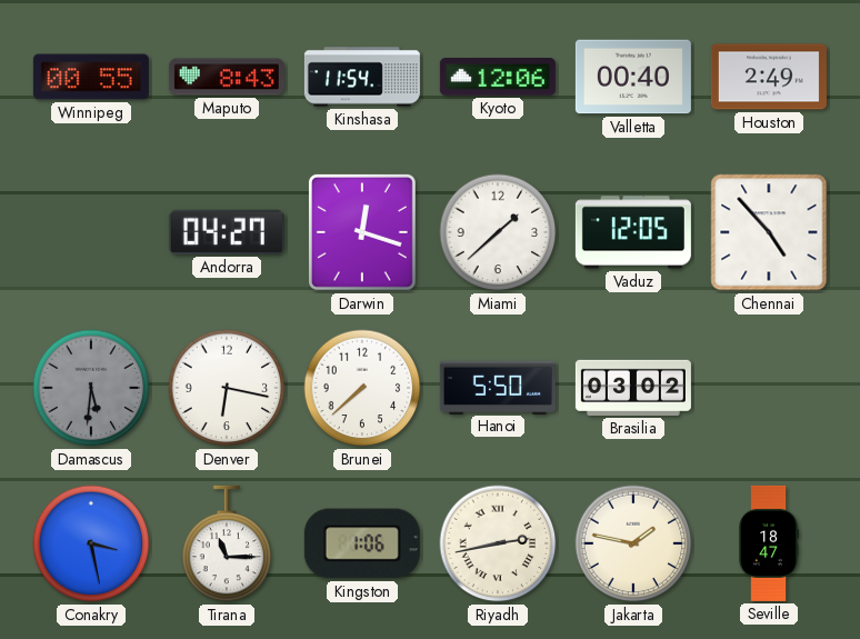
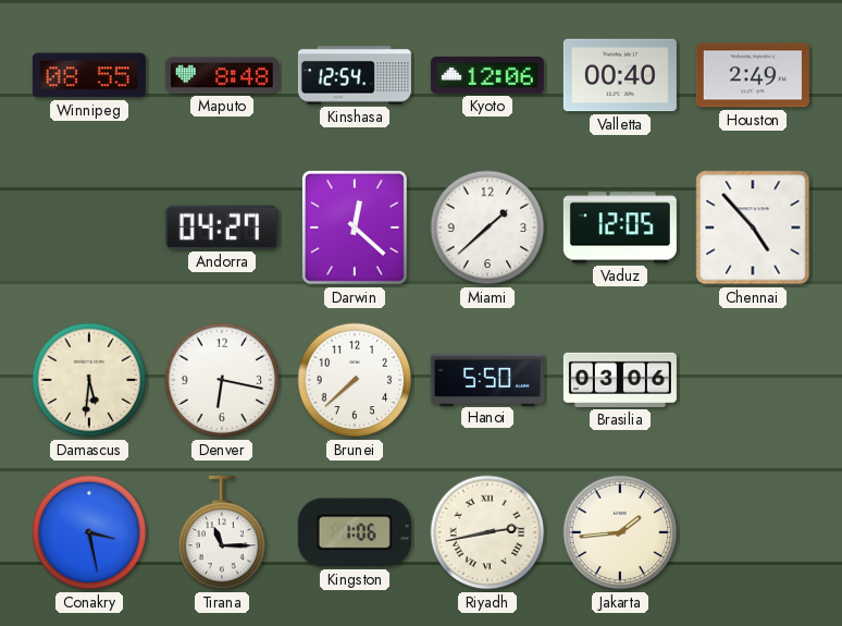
Winnipeg: 00:55 -> 08:55 (89, 75)
Maputo: 8:43 -> 8:48 (222, 75)
Kinshasa: 11:54 -> 12:54 (355, 75)
Darwin: 12:18 -> 12:22 (355, 228)
Damascus dial: grey -> cream (89, 380)
Brasilia: 03:02 -> 03:06 (620, 380)
Jakarta: 1:47 -> 1:44 (620, 532)
Seville: 18:47 -> none (770, 543)
